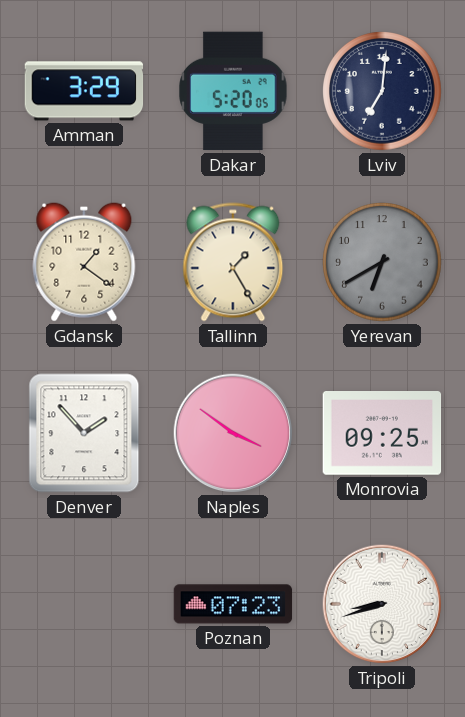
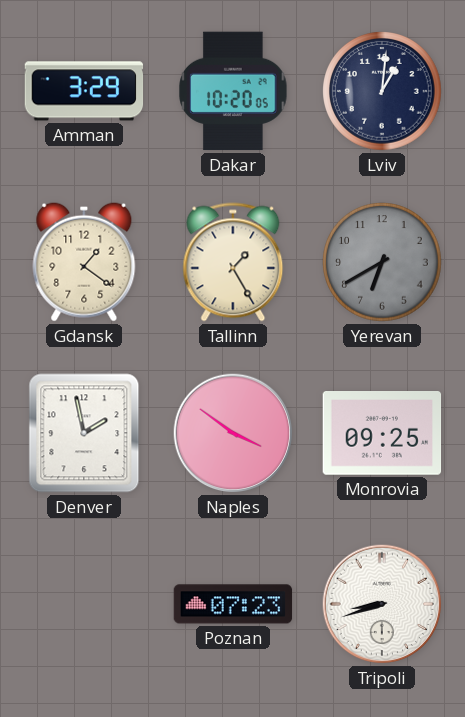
Dakar: 5:20 -> 10:20 (233, 91)
Lviv: 7:01 -> 1:01 (382, 91)
Denver: 1:53 -> 1:58 (84, 433)
